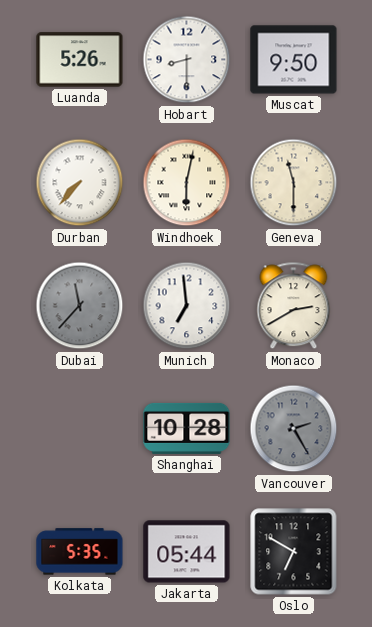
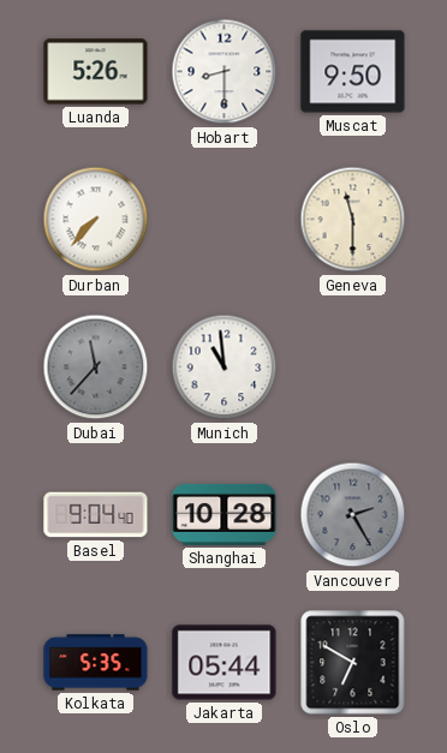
Windhoek: 6:02 -> none (187, 183)
Munich: 6:59 -> 10:59 (225, 367)
Monaco: 2:40 -> none (294, 306)
Basel: none -> 9:04 (96, 515)
